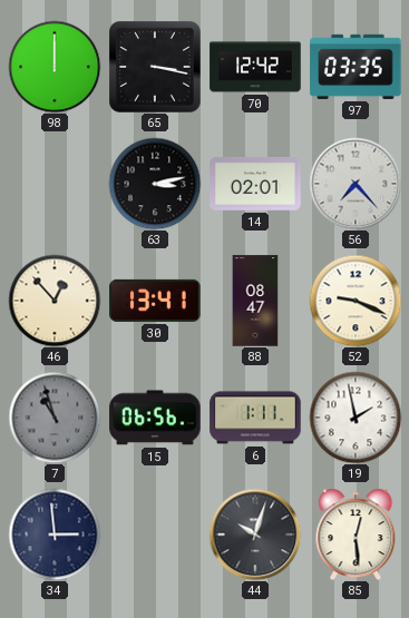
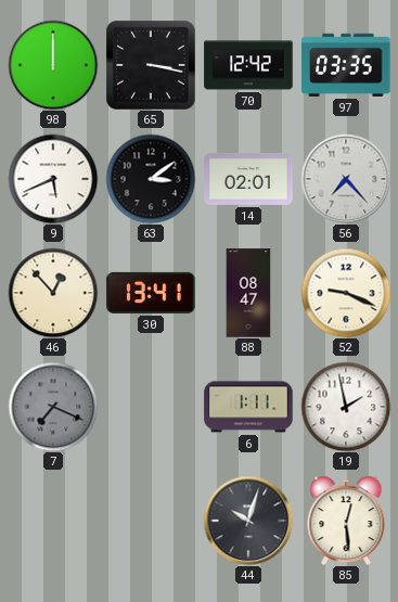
9: none -> 5:41 (53, 179)
63: 3:13 -> 3:09 (151, 179)
7: 10:57 -> 7:19 (53, 407)
15: 06:56 -> none (155, 418)
34: 2:59 -> none (55, 534)
